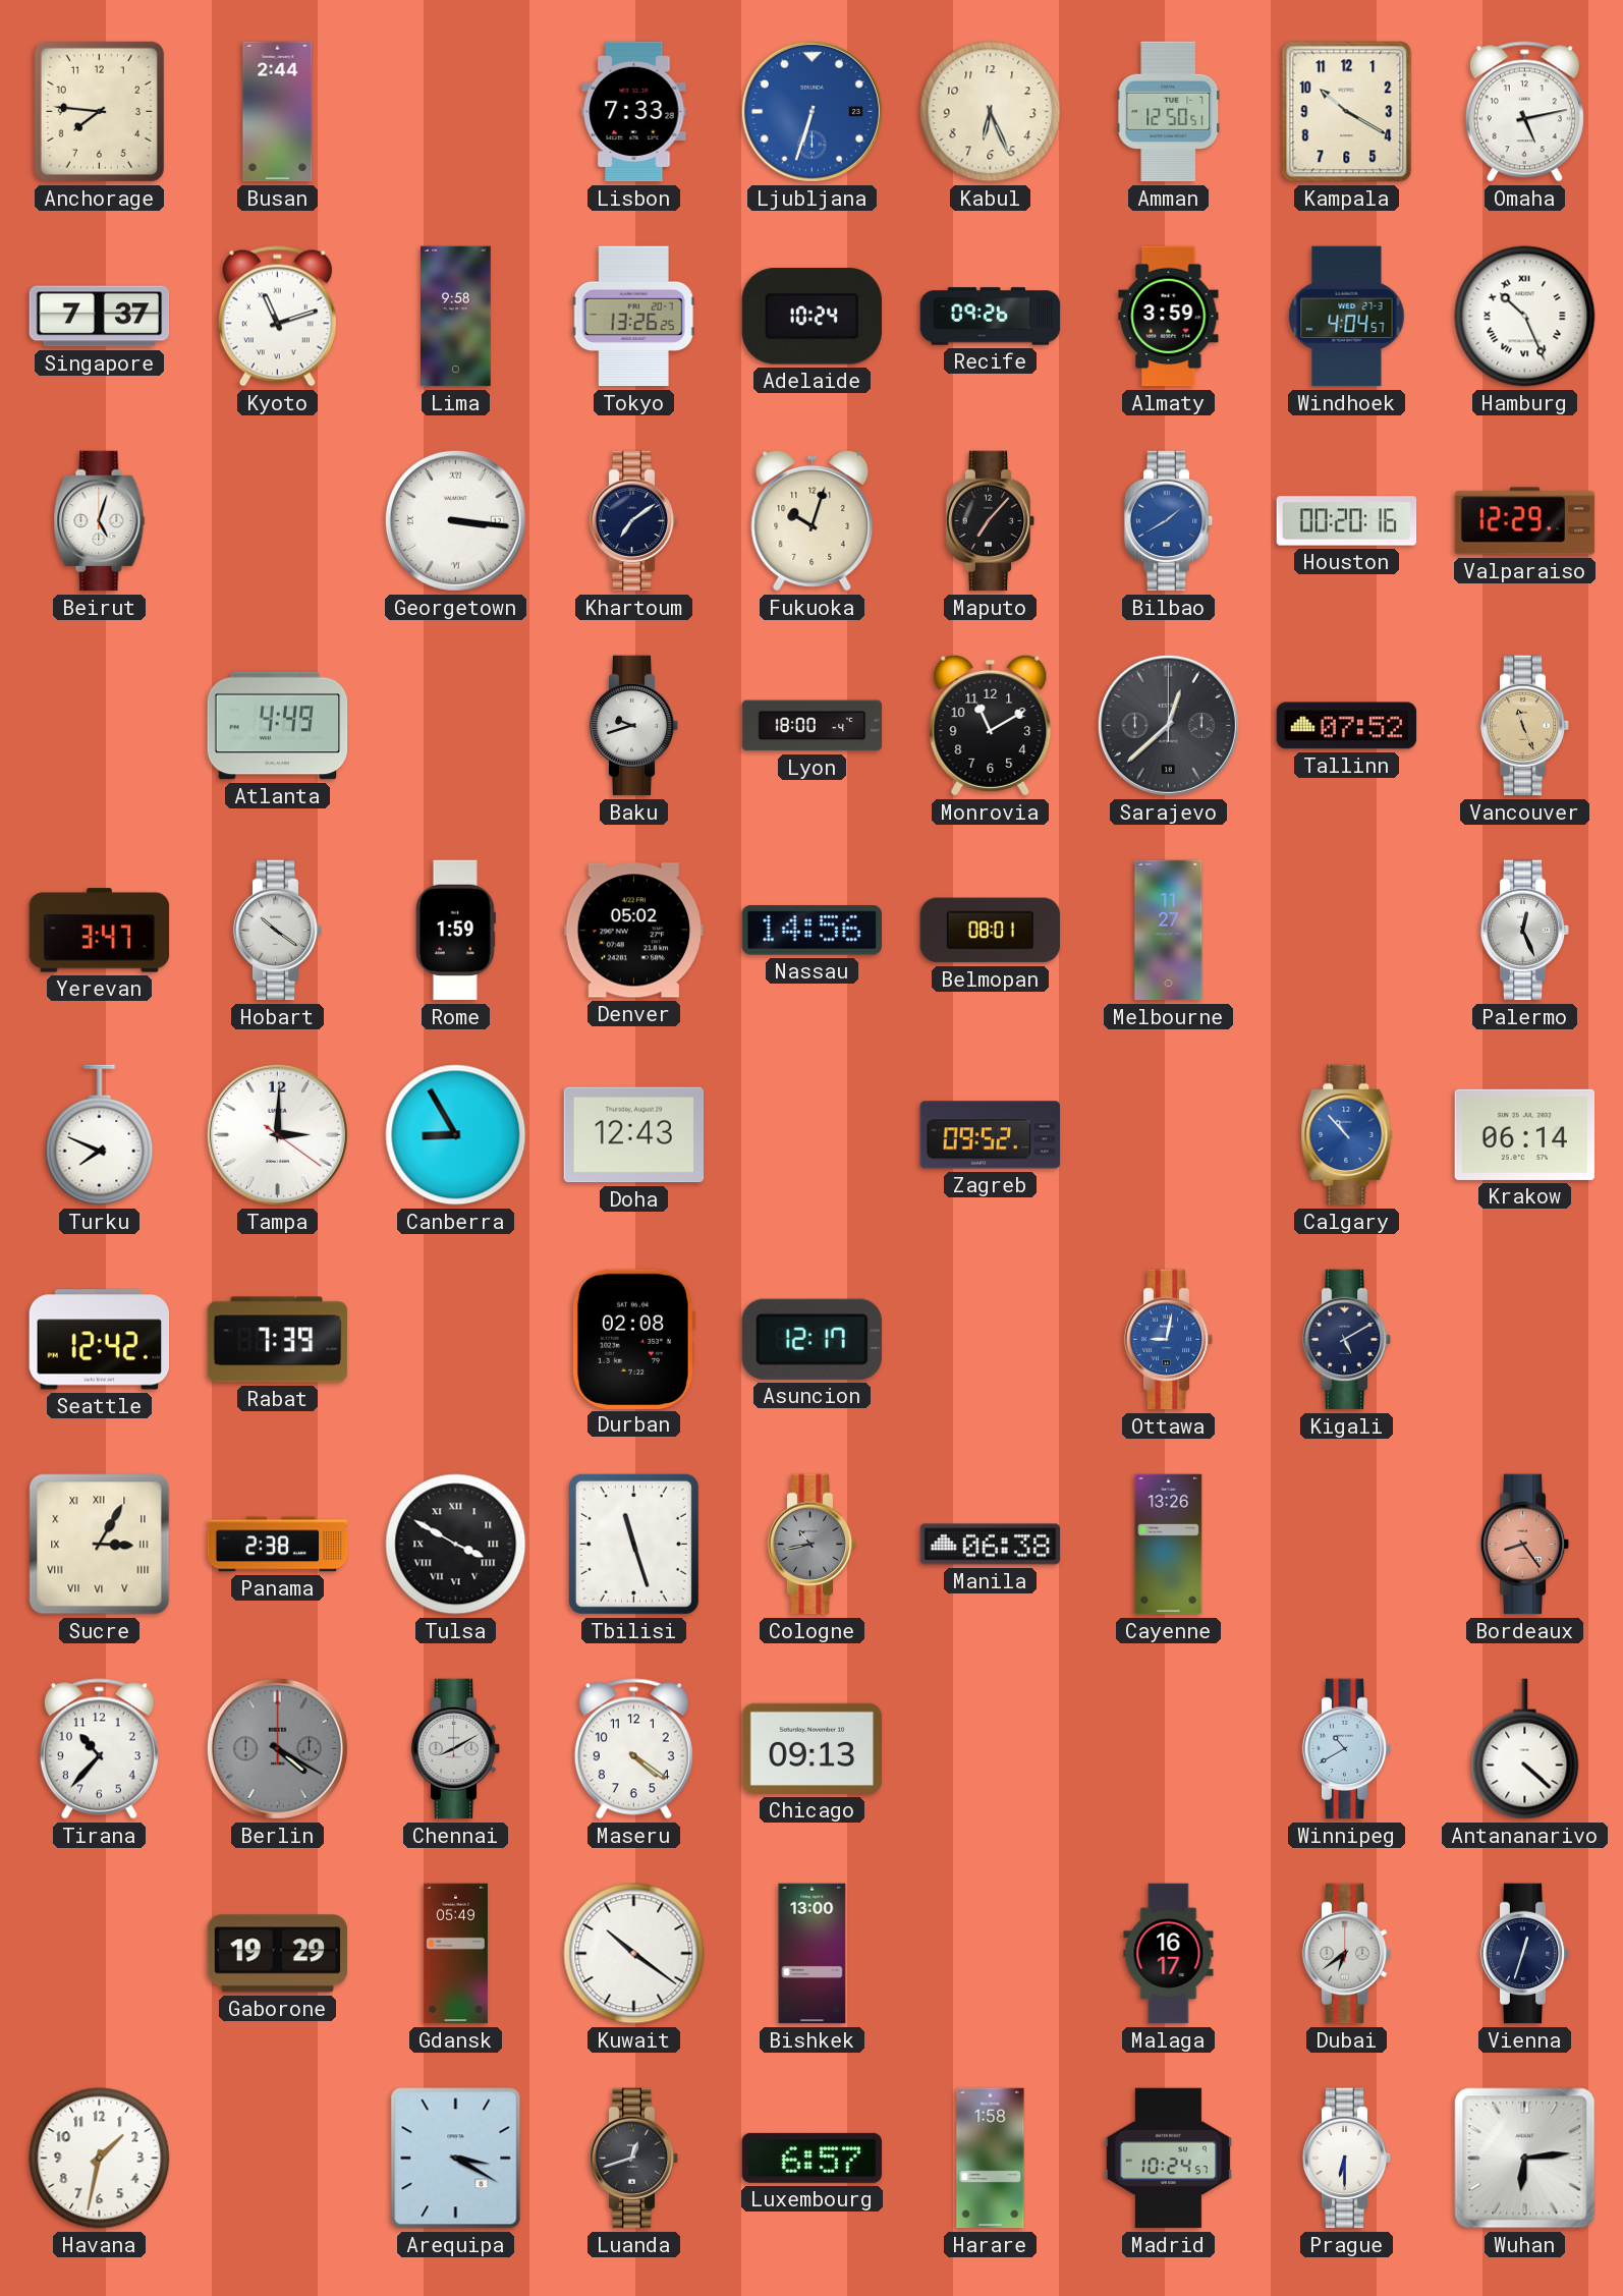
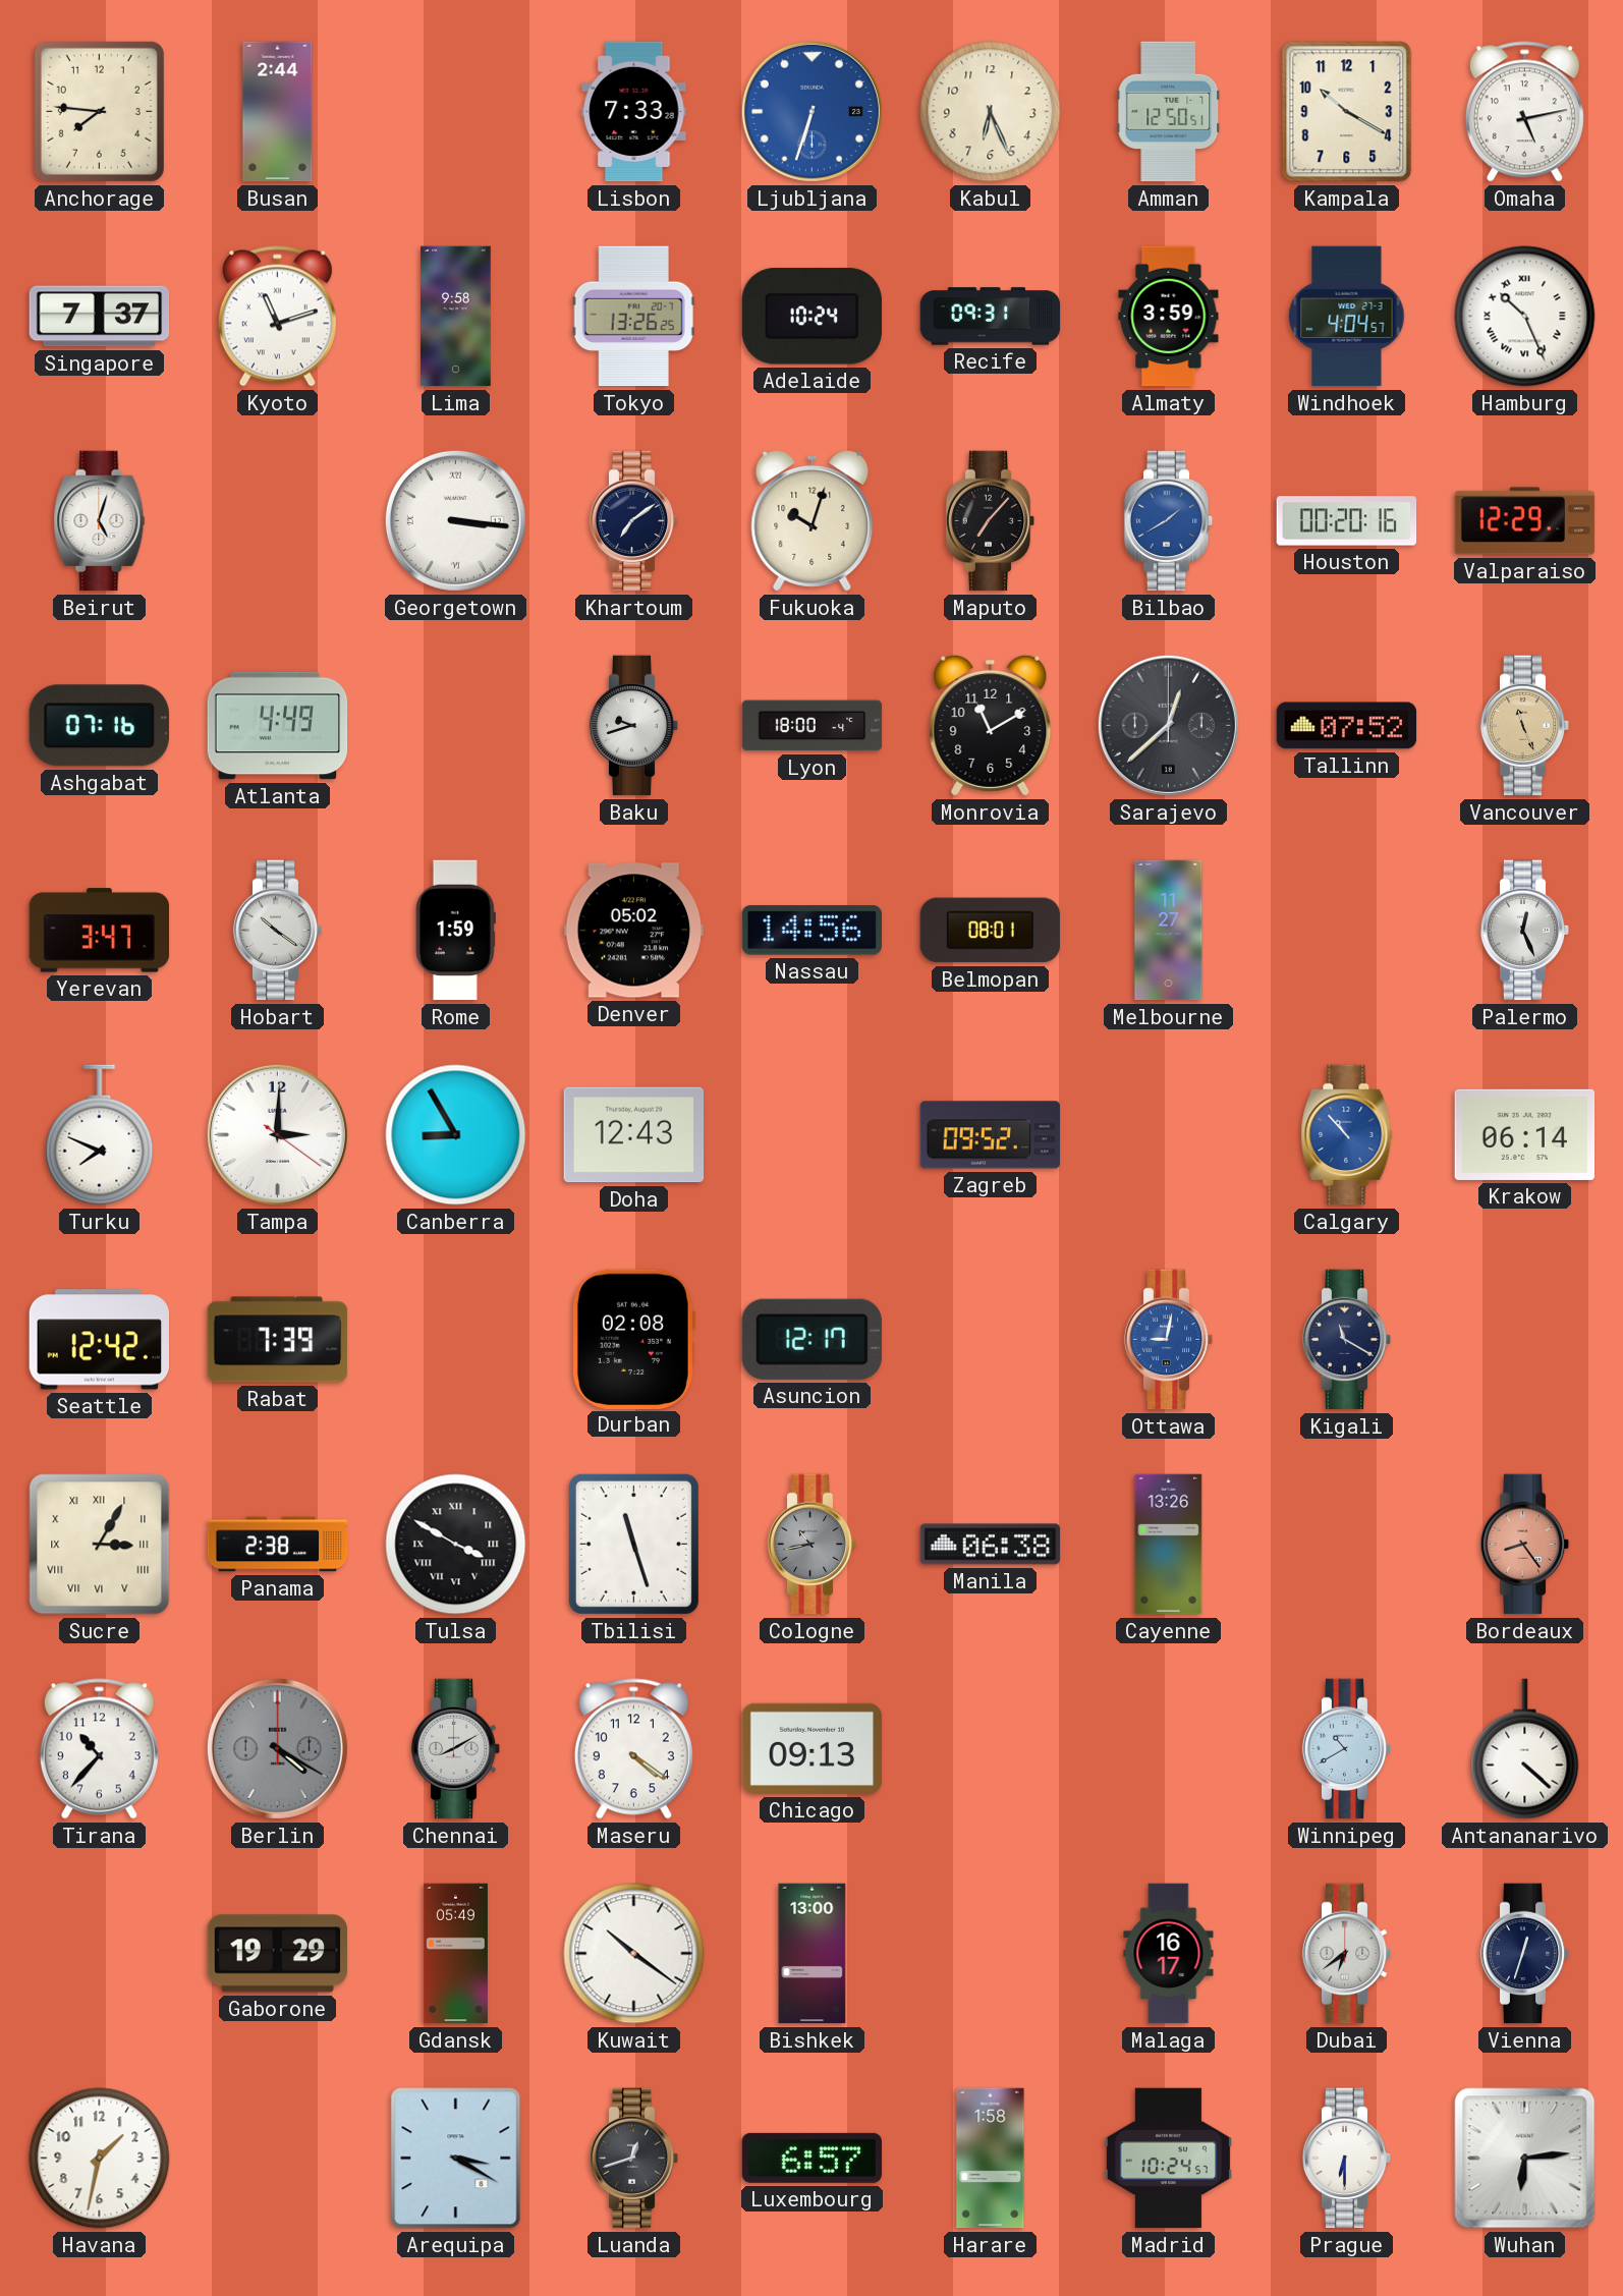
Recife: 09:26 -> 09:31 (991, 317)
Ashgabat: none -> 07:16 (99, 726)
Kigali: 5:10 -> 11:20 (1347, 1340)
